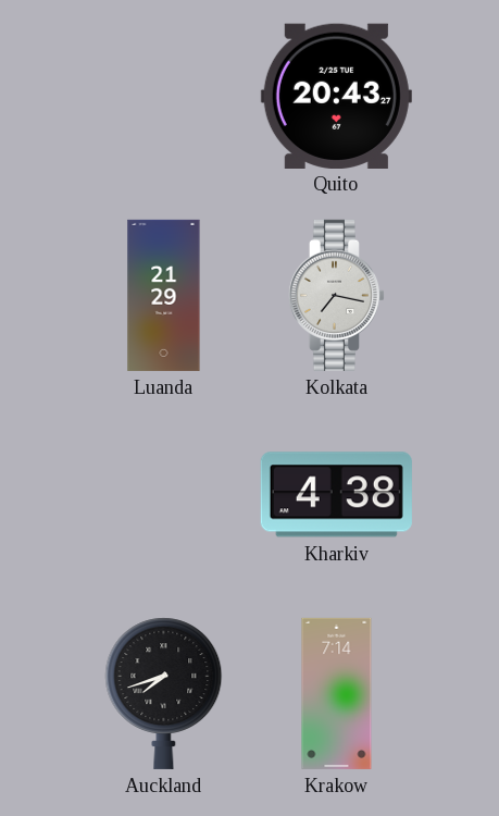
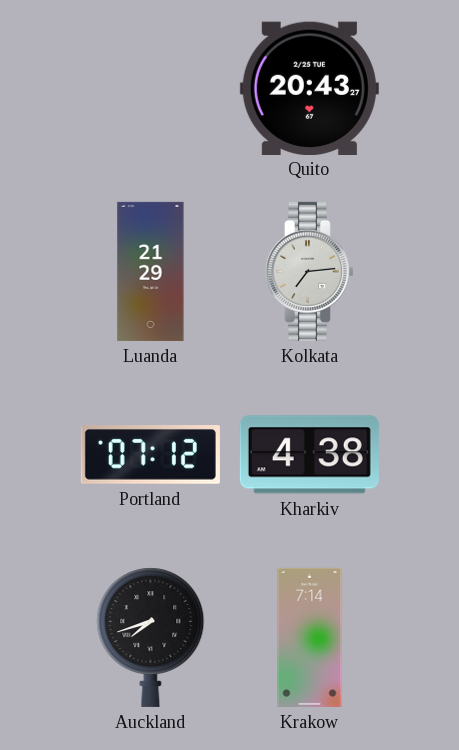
Kolkata: 7:17 -> 7:14 (309, 271)
Portland: none -> 07:12 (150, 455)
